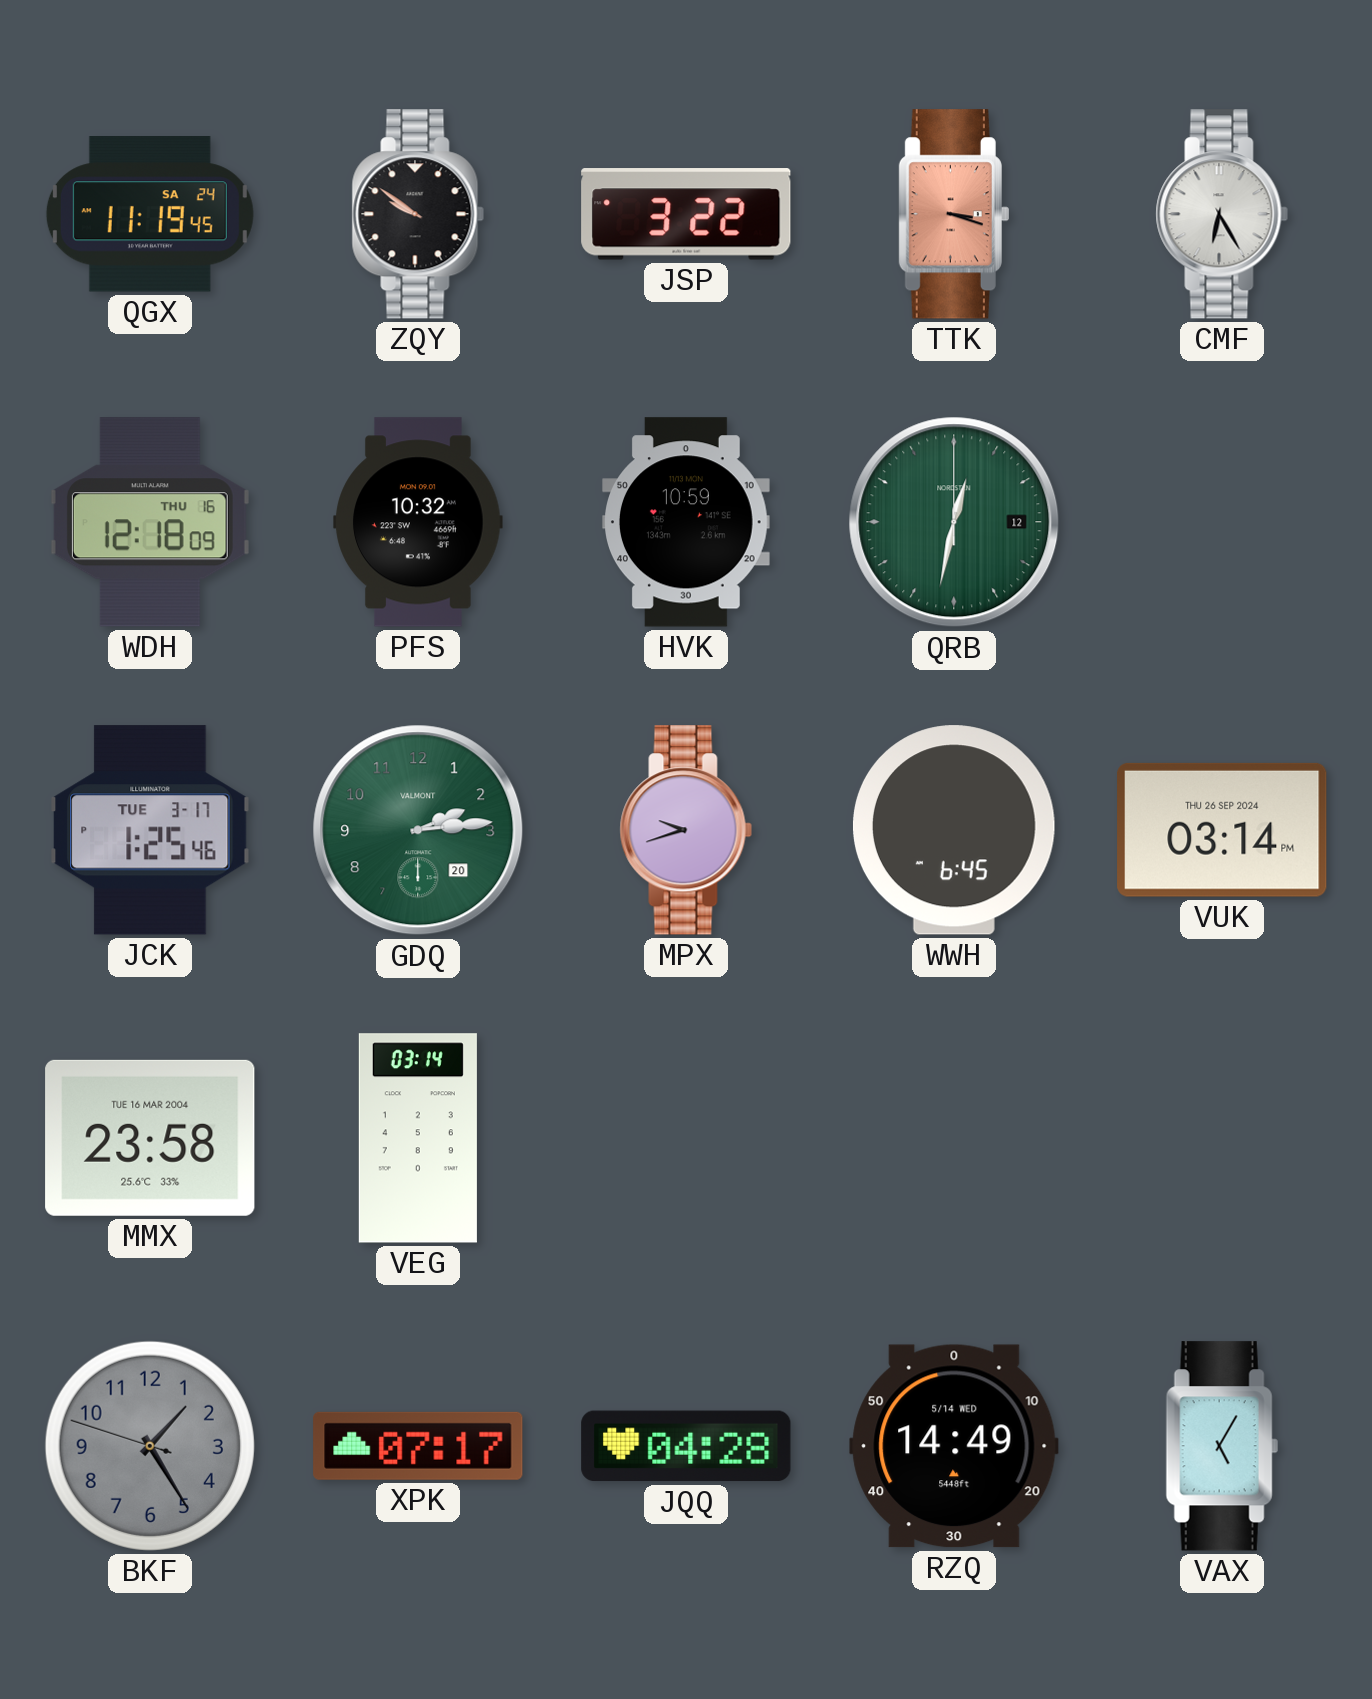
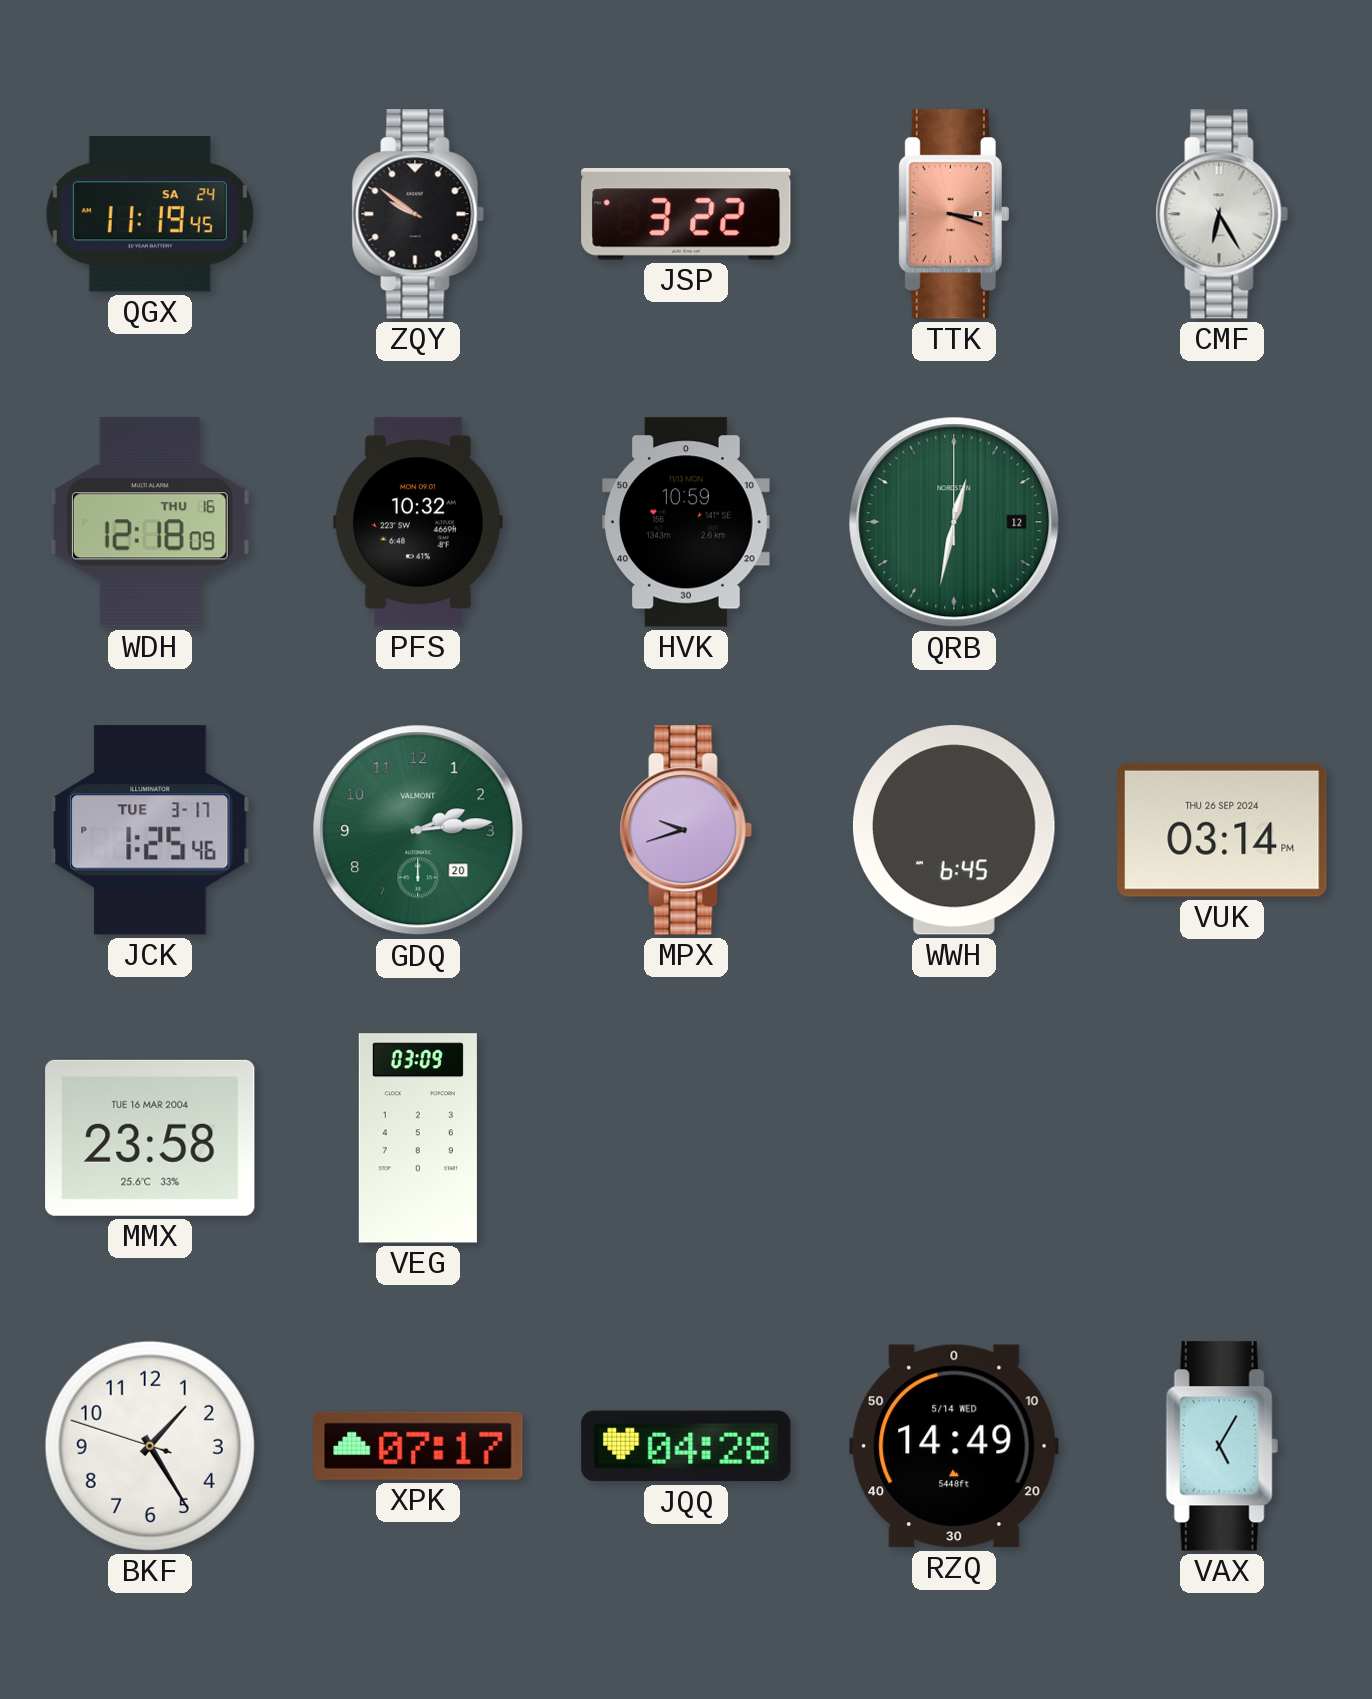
VEG: 03:14 -> 03:09 (418, 1138)
BKF dial: grey -> white (150, 1446)
